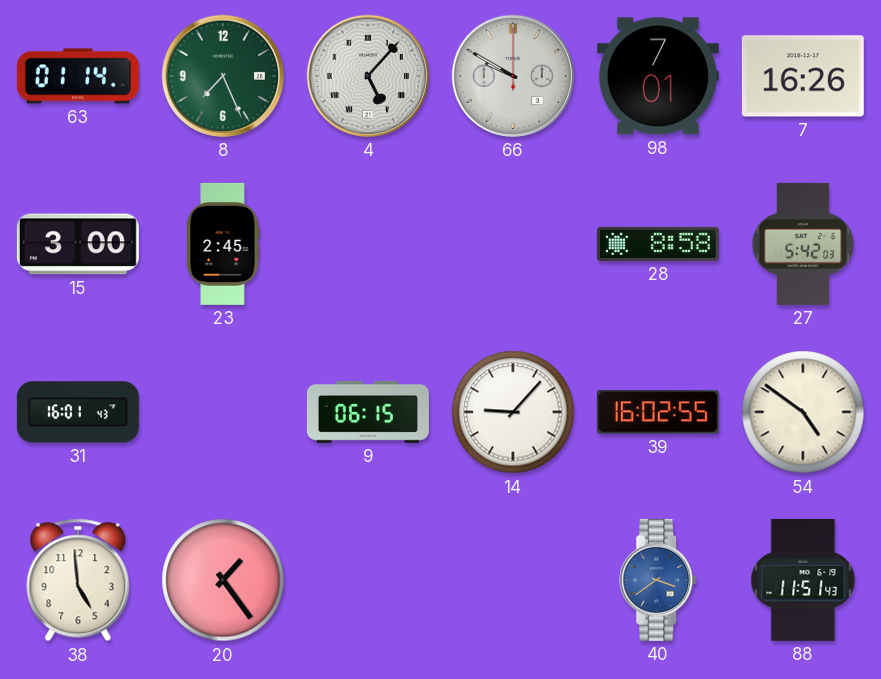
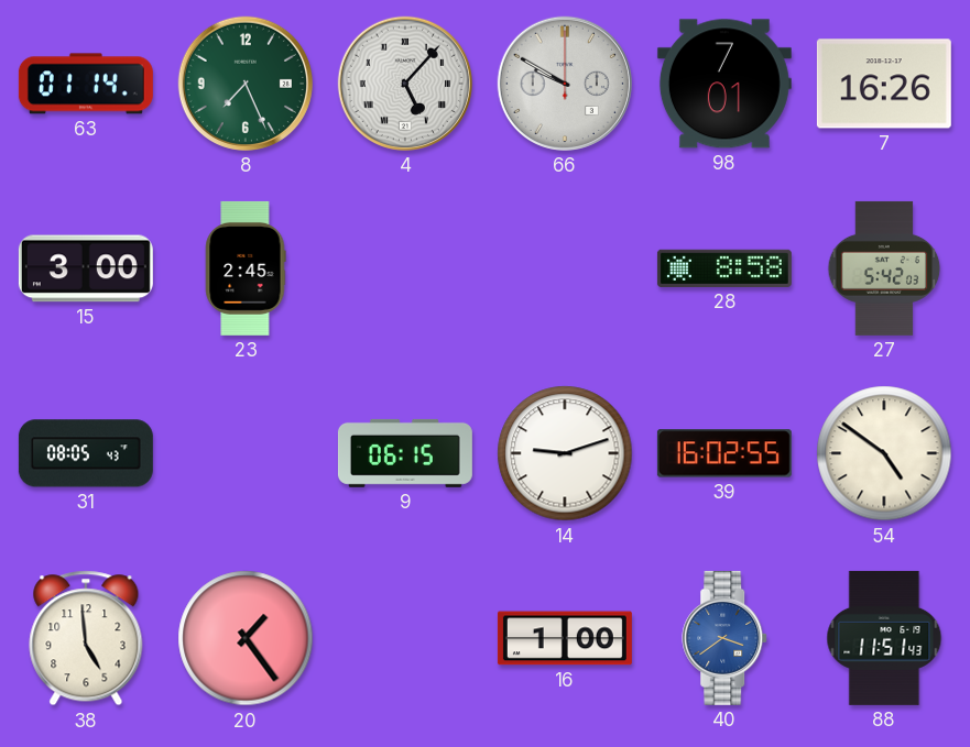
31: 16:01 -> 08:05 (86, 453)
14: 9:07 -> 9:12 (565, 453)
16: none -> 1:00 (565, 638)
